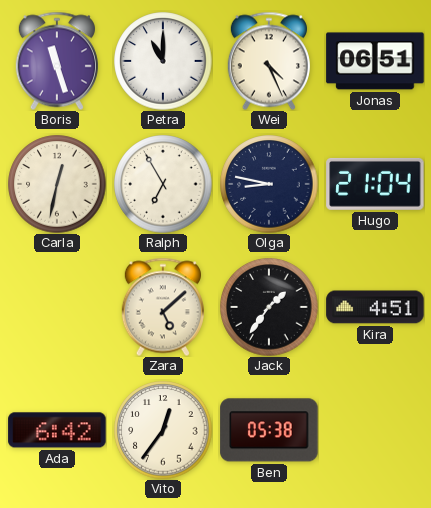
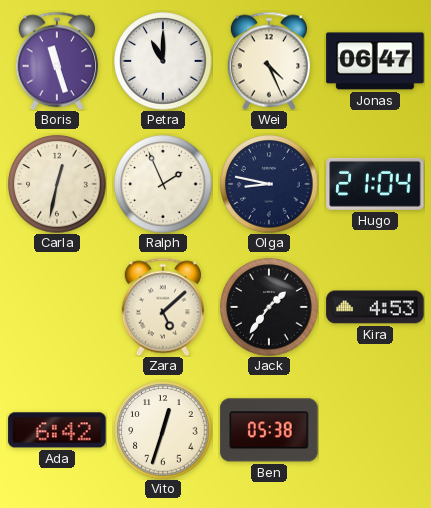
Jonas: 06:51 -> 06:47 (375, 61)
Ralph: 6:55 -> 1:56 (163, 184)
Kira: 4:51 -> 4:53 (375, 307)
Vito: 12:36 -> 12:33 (163, 430)
